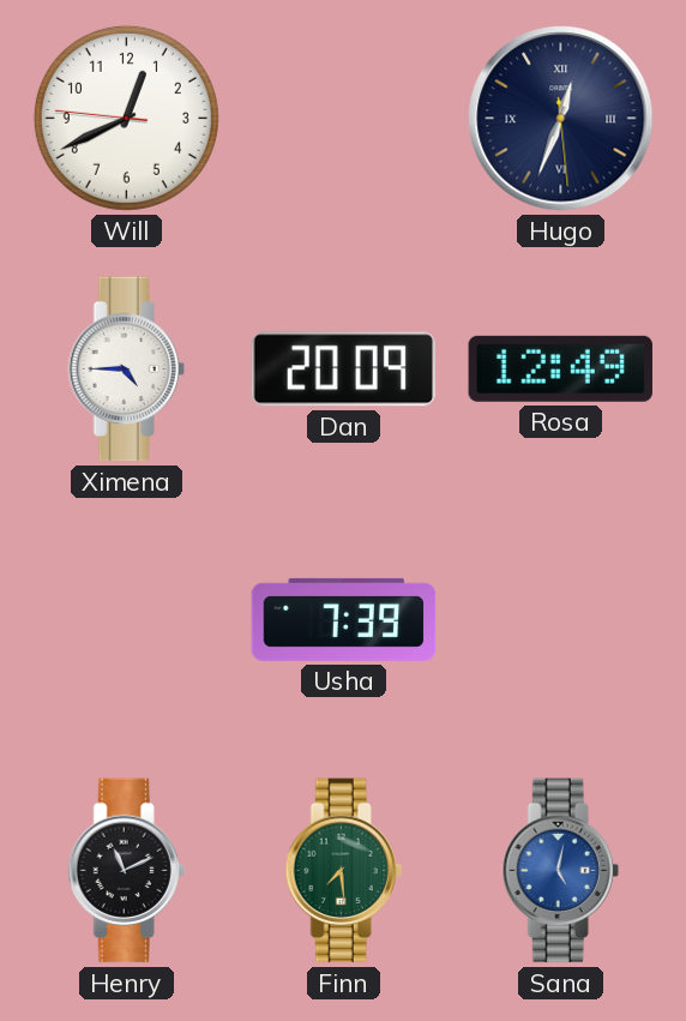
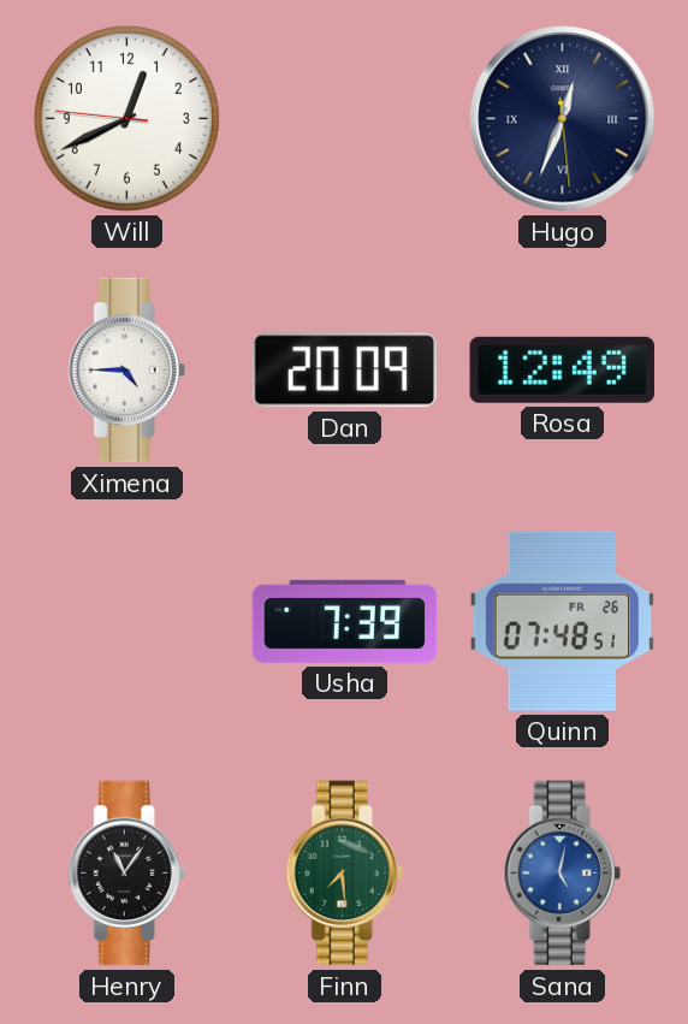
Quinn: none -> 07:48 (563, 621)
Henry: 11:11 -> 11:06 (126, 874)
